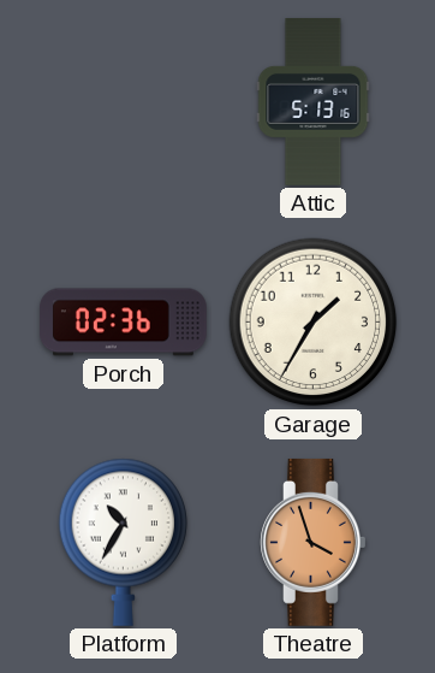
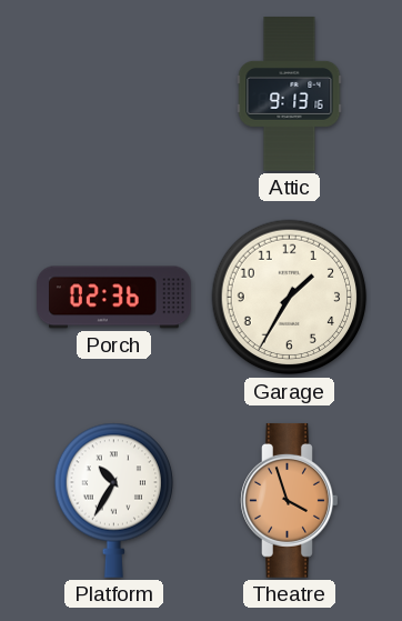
Attic: 5:13 -> 9:13 (290, 94)
